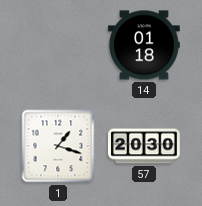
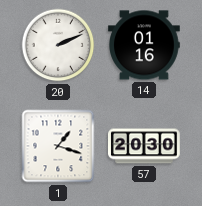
20: none -> 2:11 (58, 45)
14: 01:18 -> 01:16 (145, 45)
